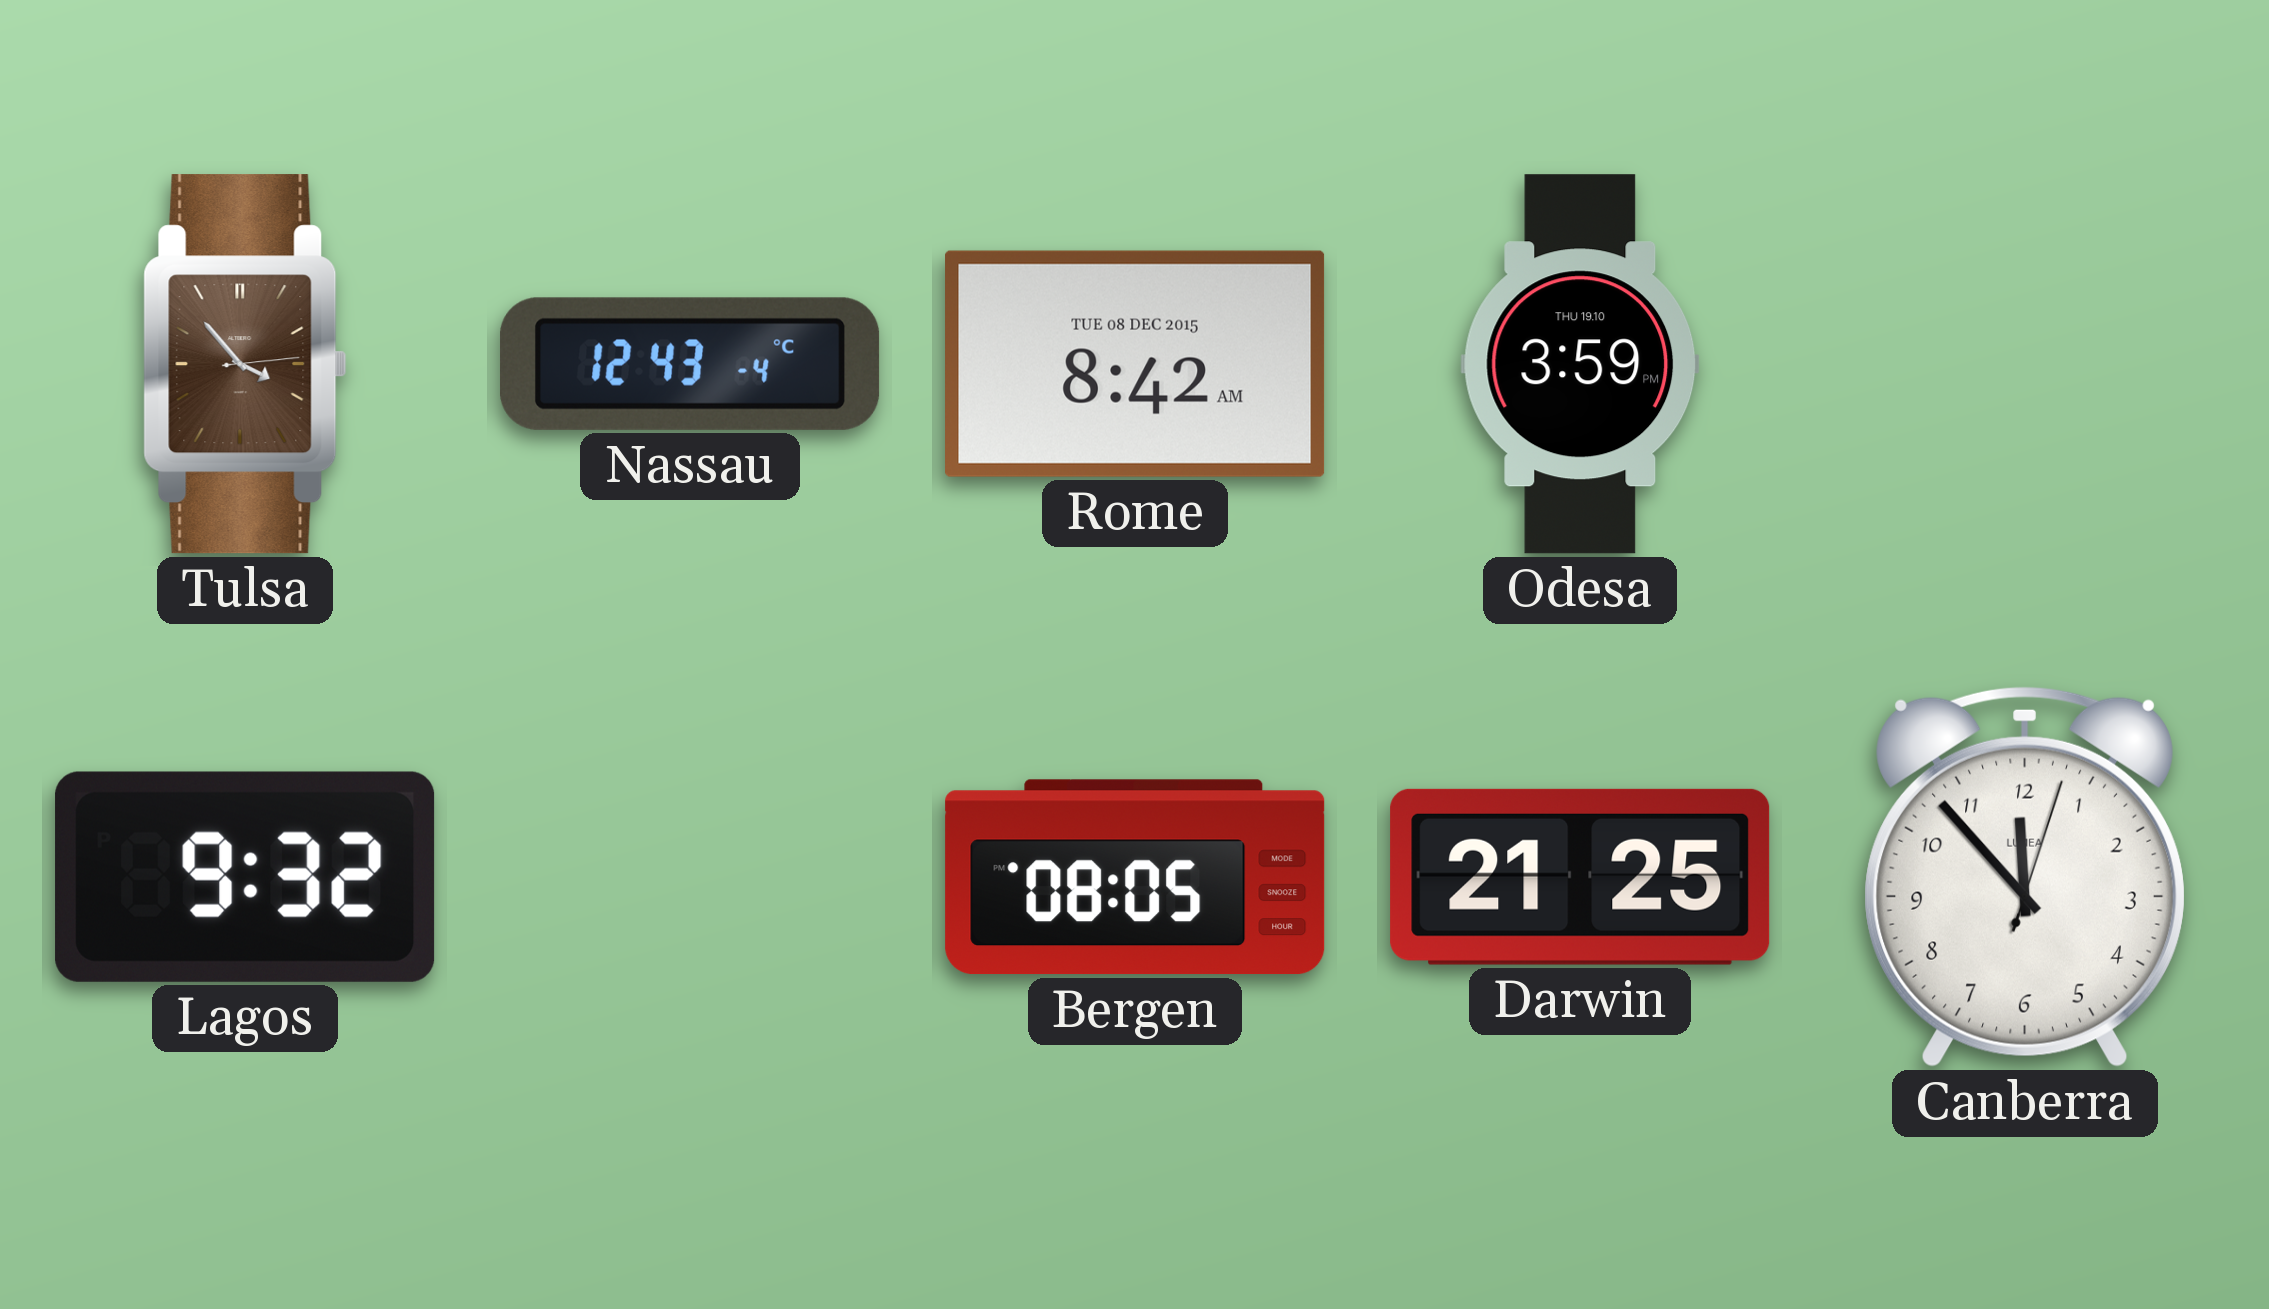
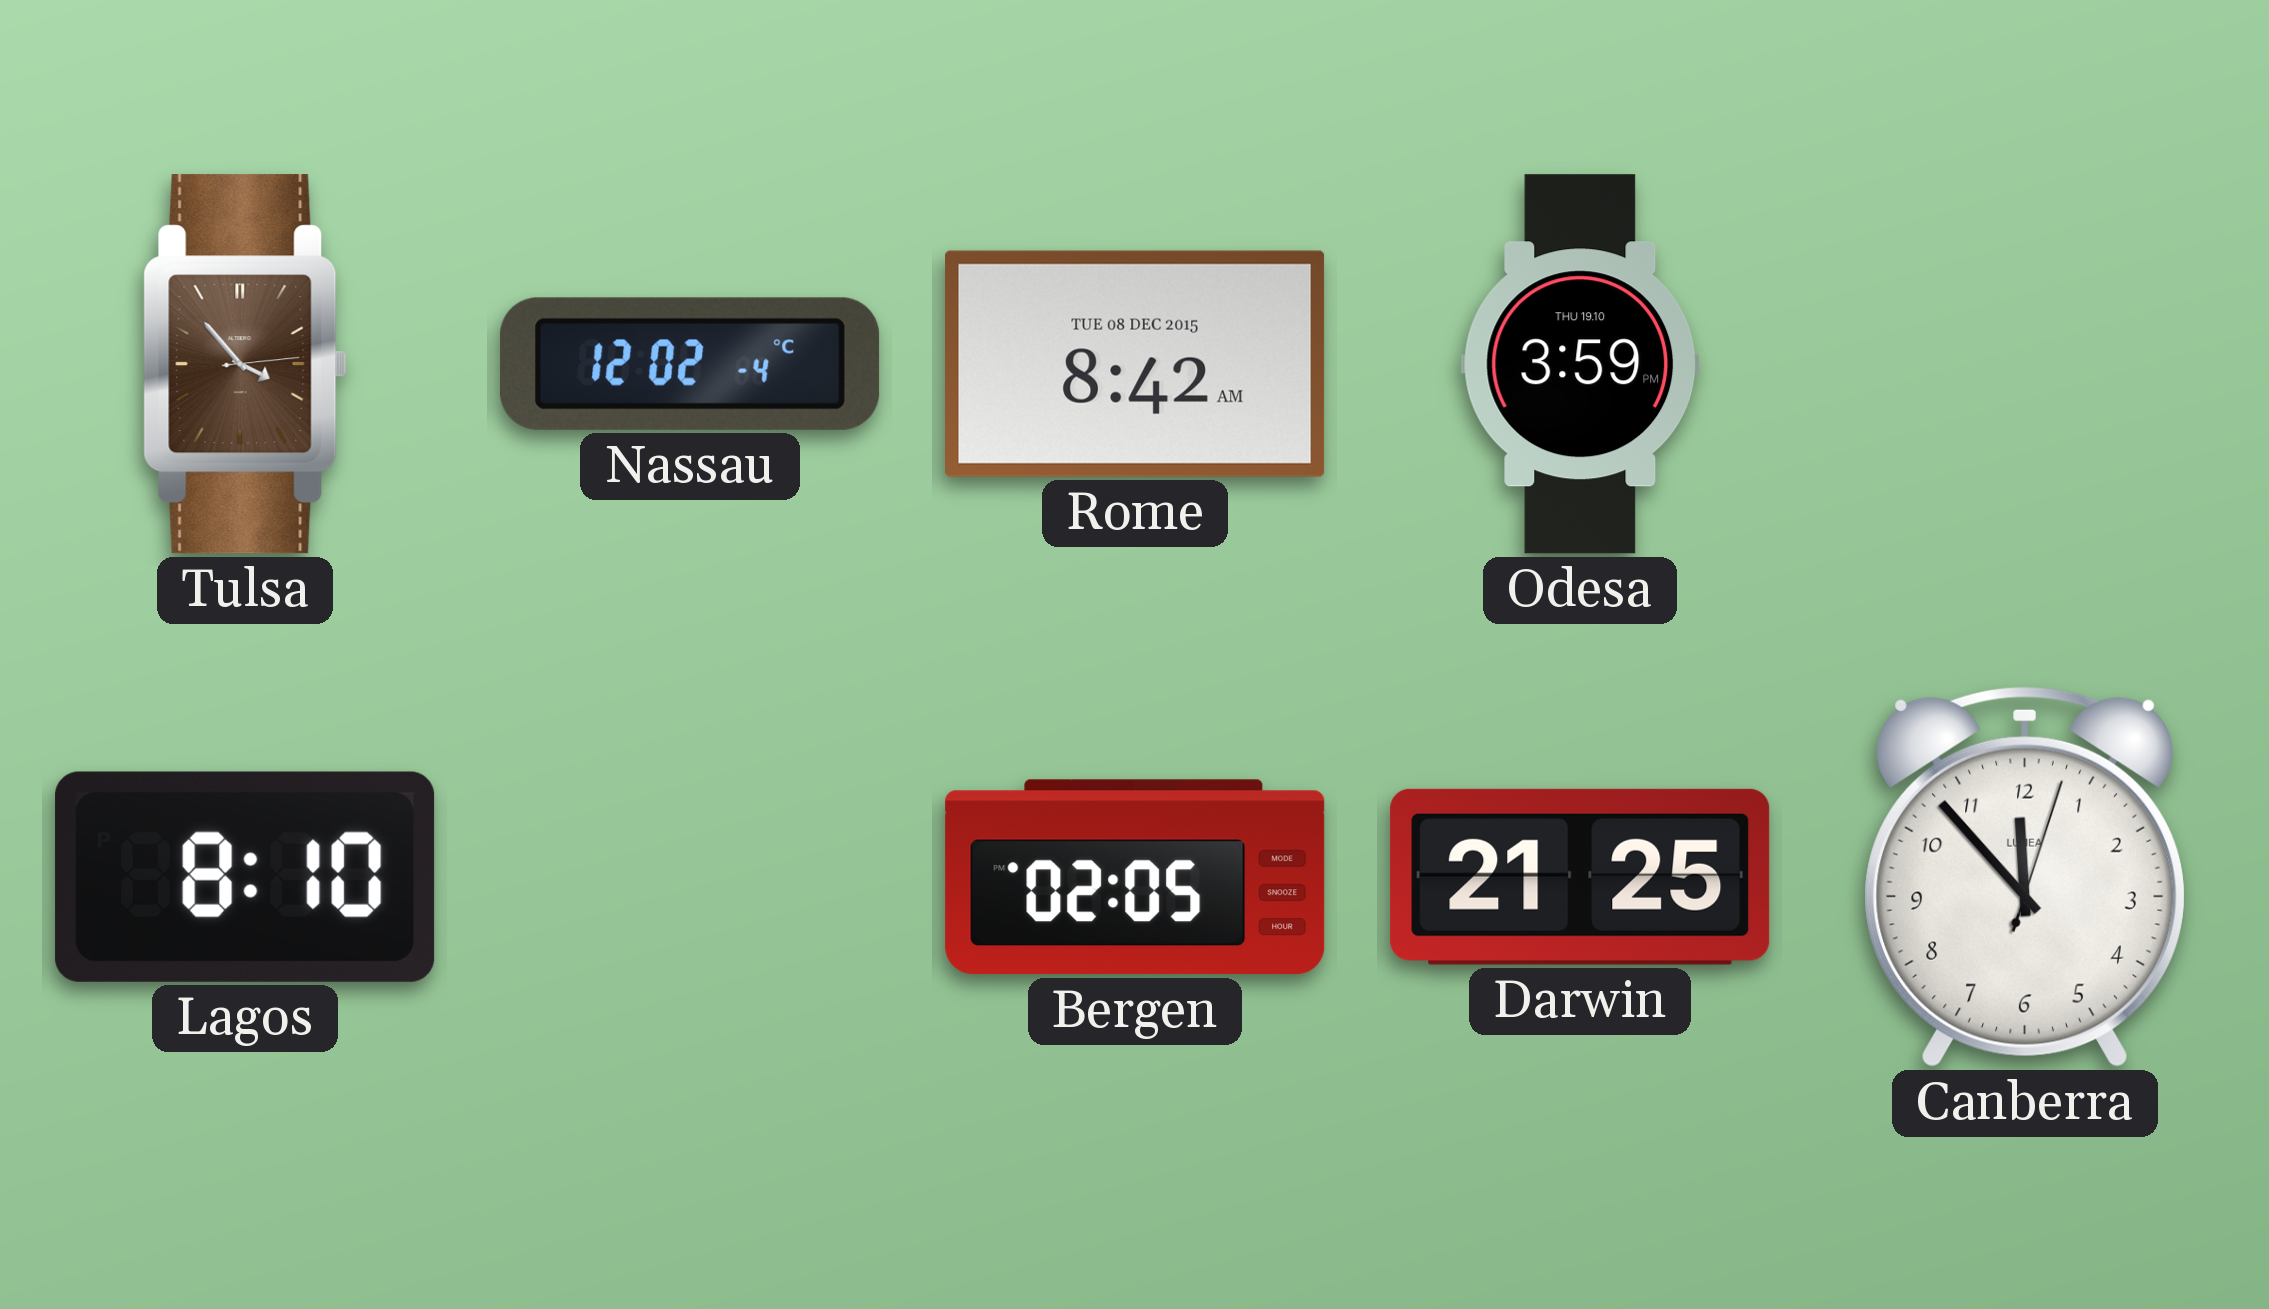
Nassau: 12:43 -> 12:02 (690, 364)
Lagos: 9:32 -> 8:10 (245, 877)
Bergen: 08:05 -> 02:05 (1135, 877)
